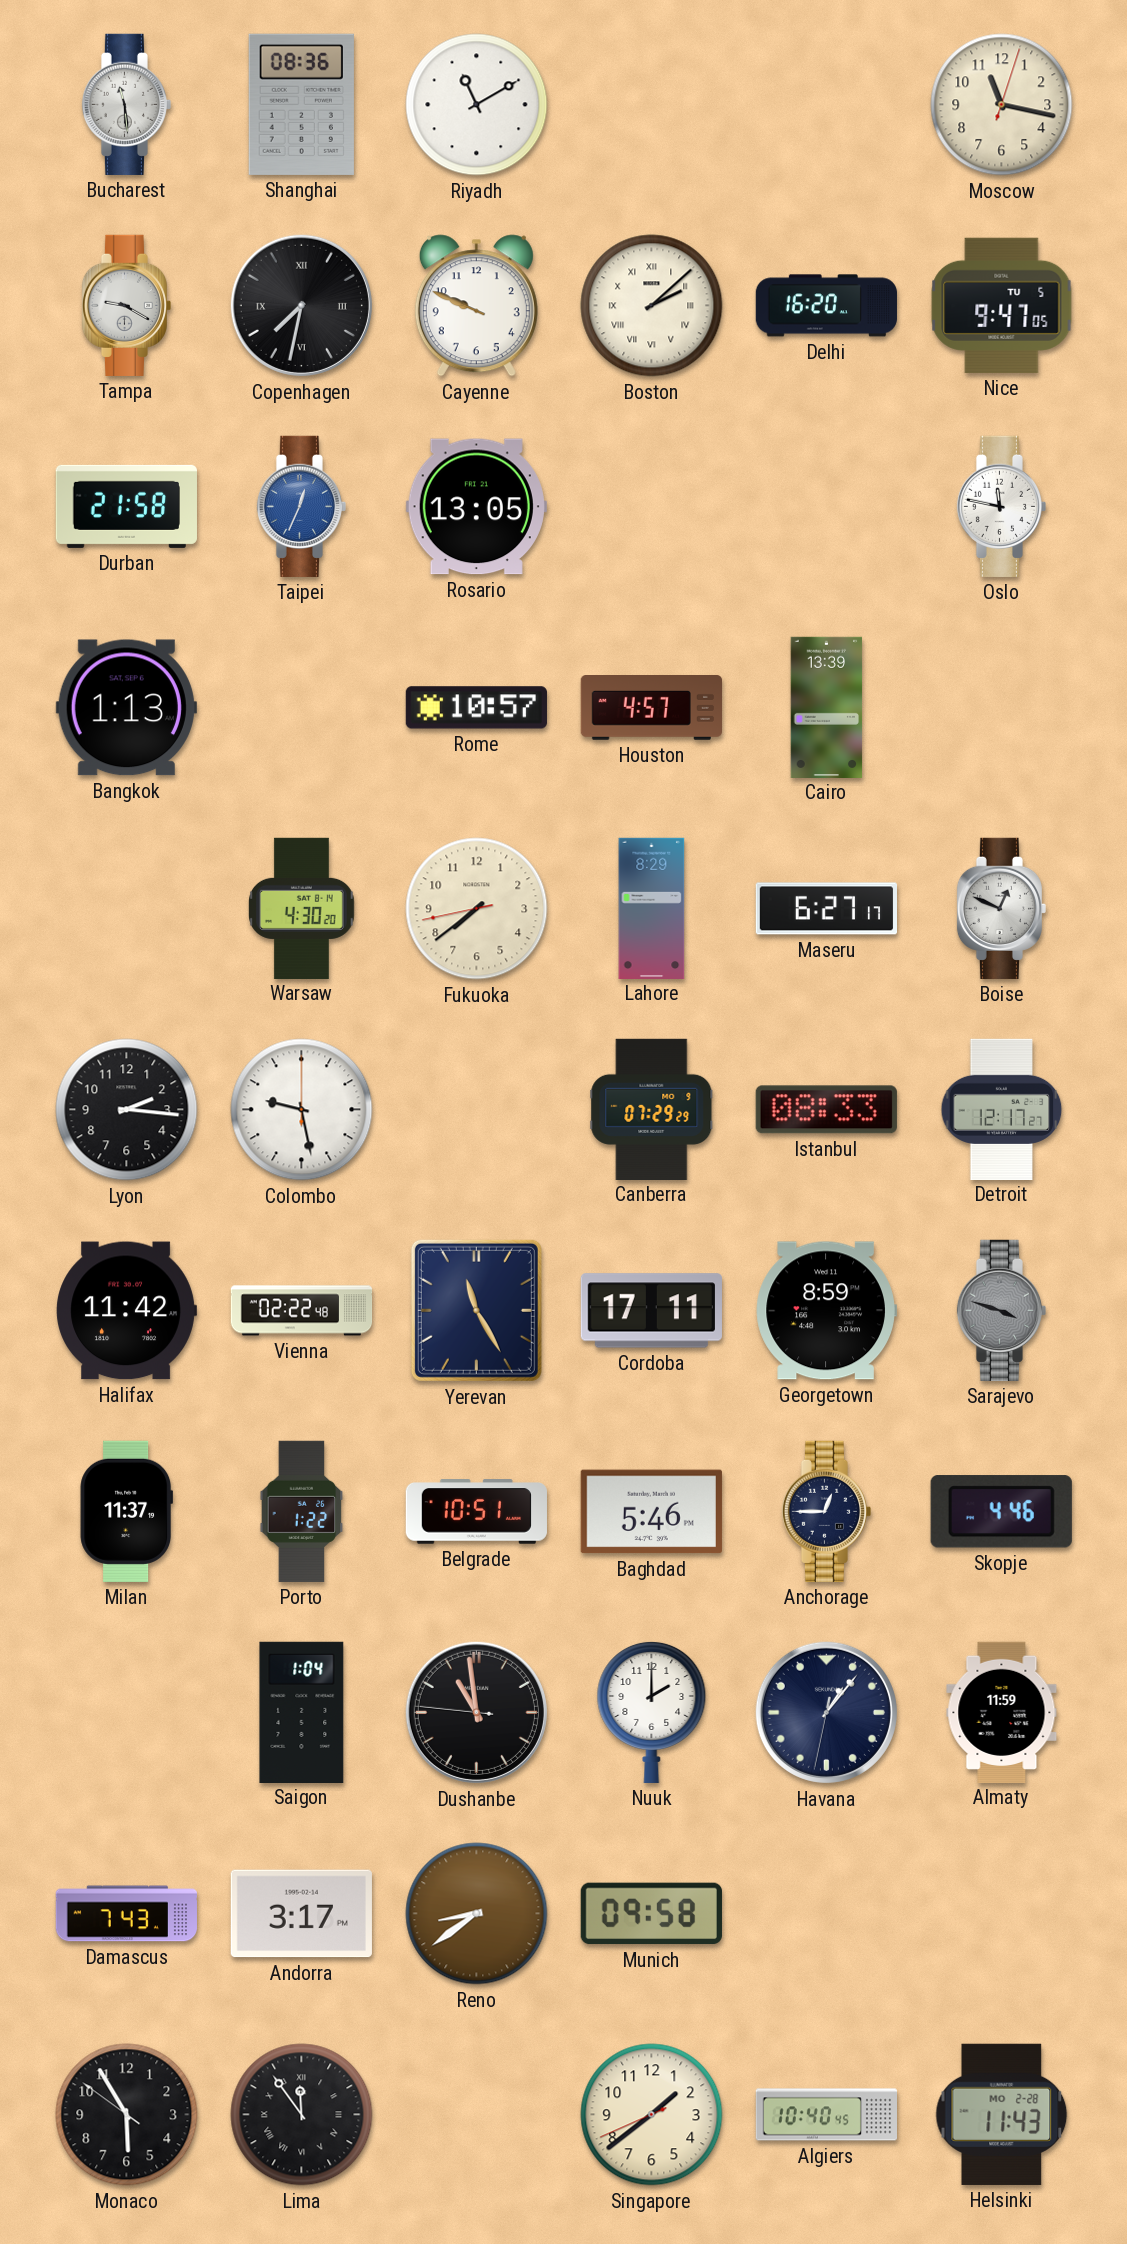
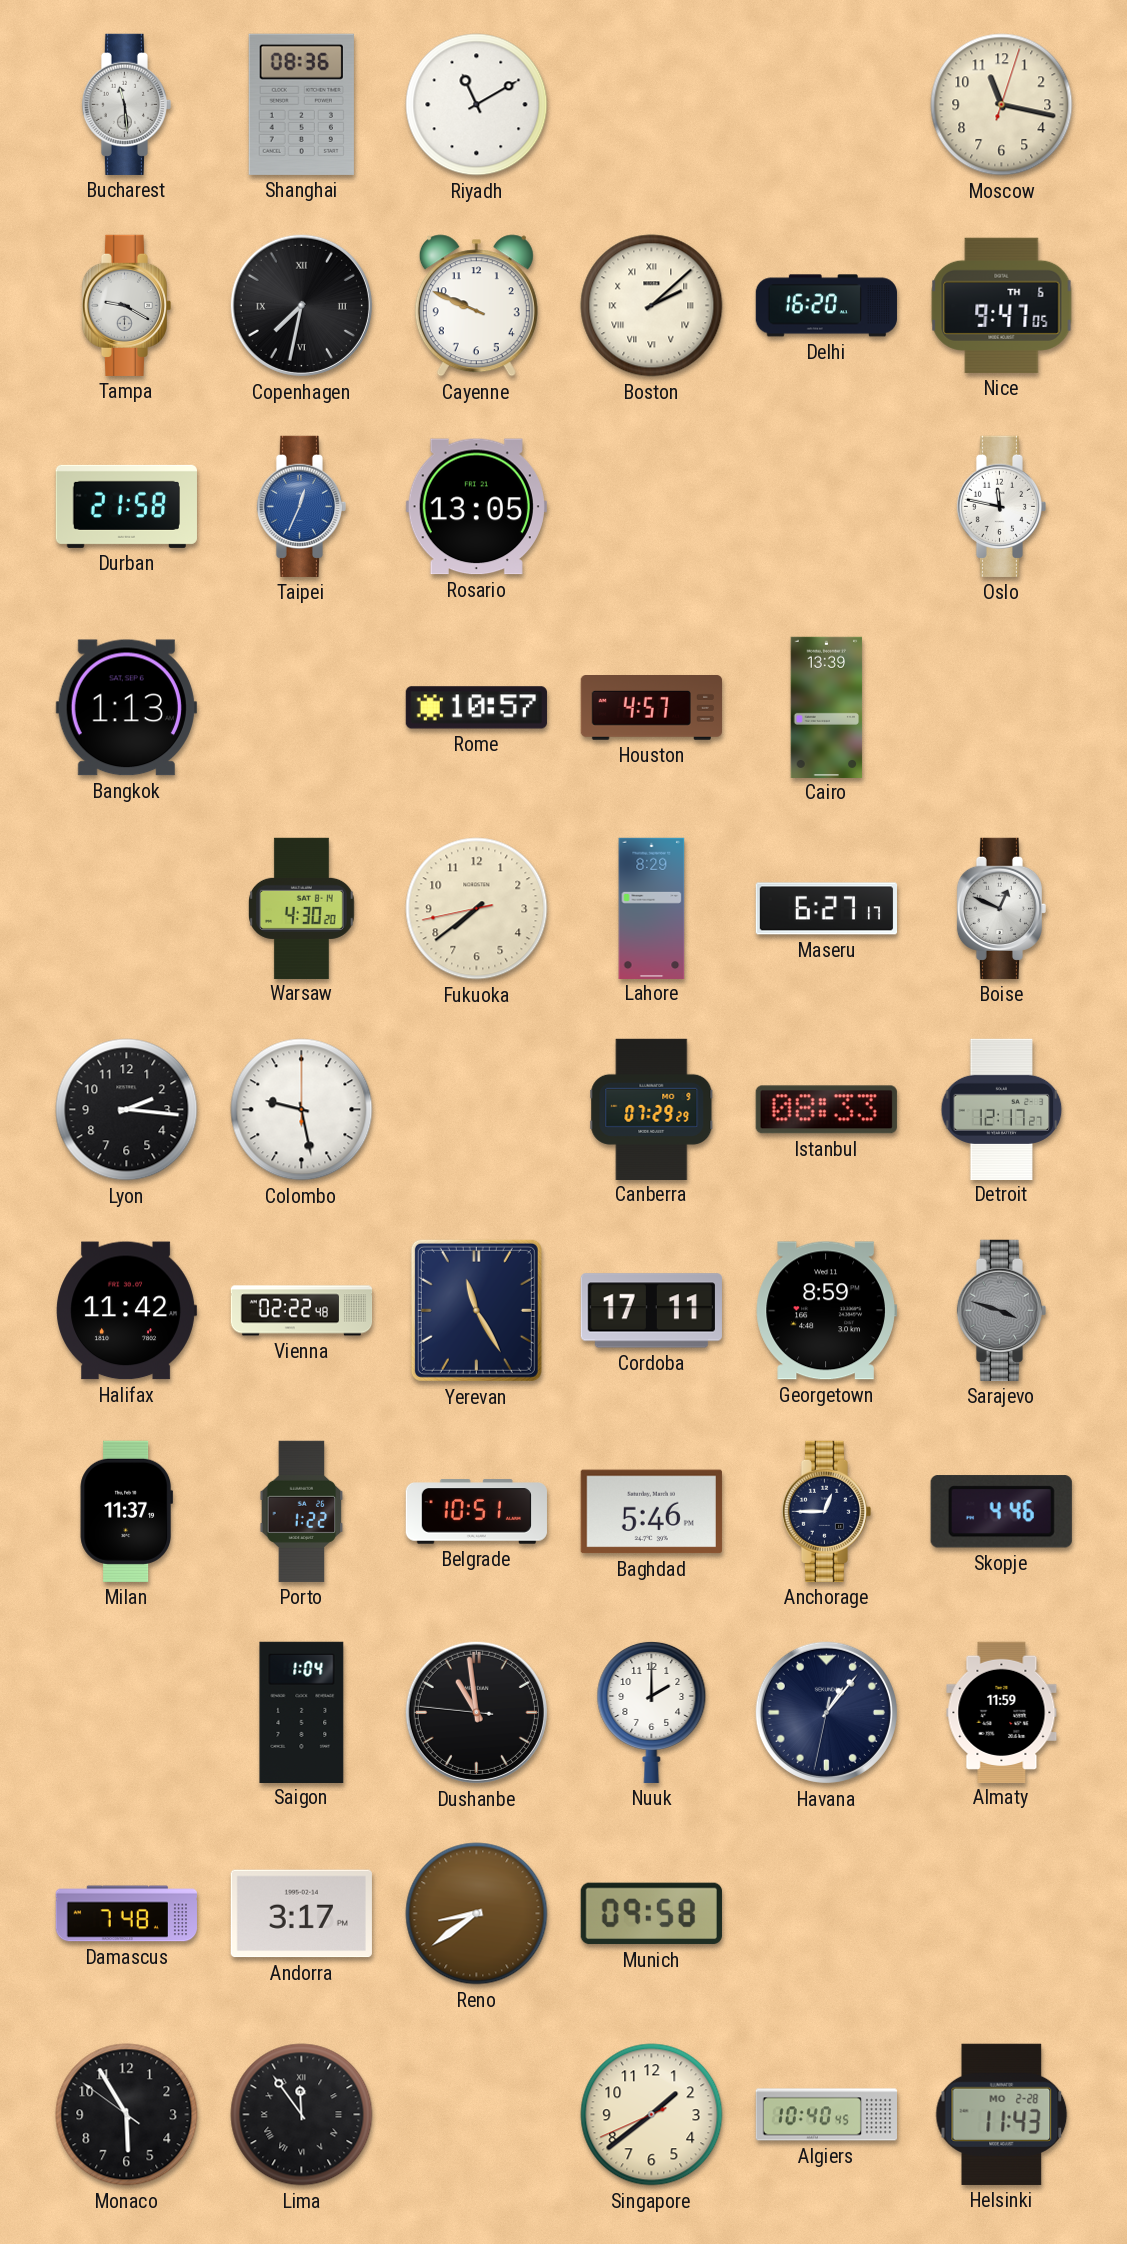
Nice date: TU 5 -> TH 6 (1002, 305)
Damascus: 7:43 -> 7:48 (126, 1914)
